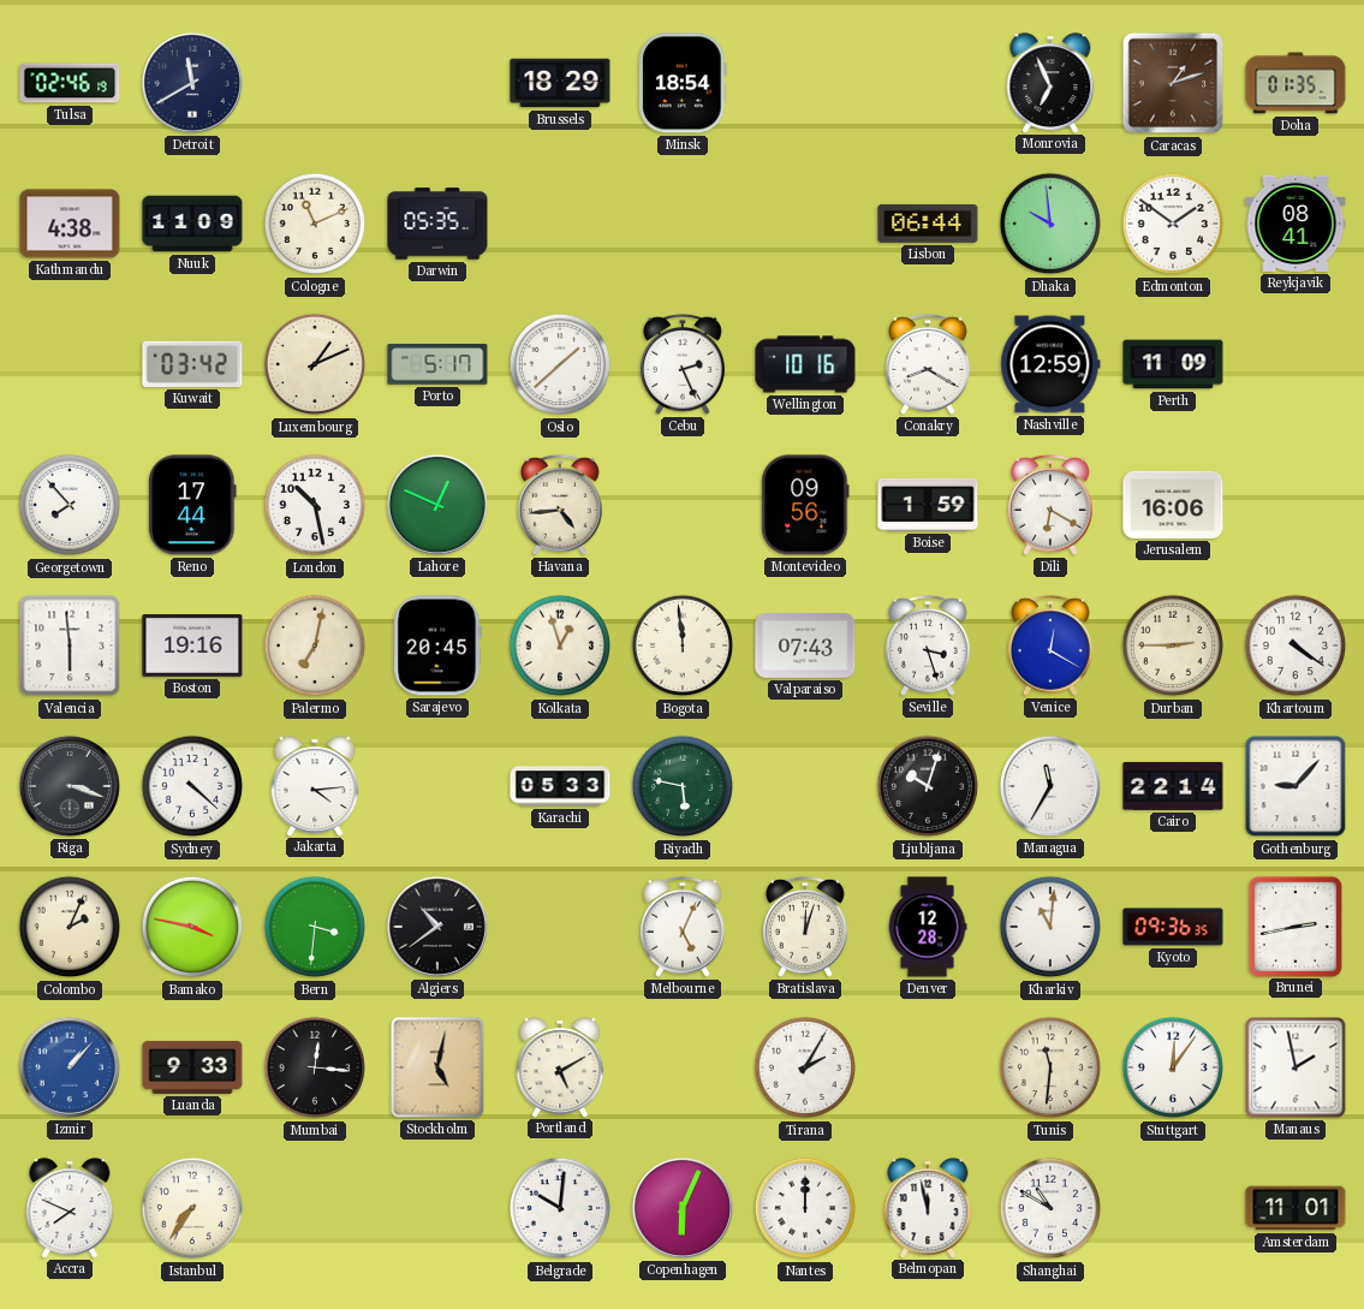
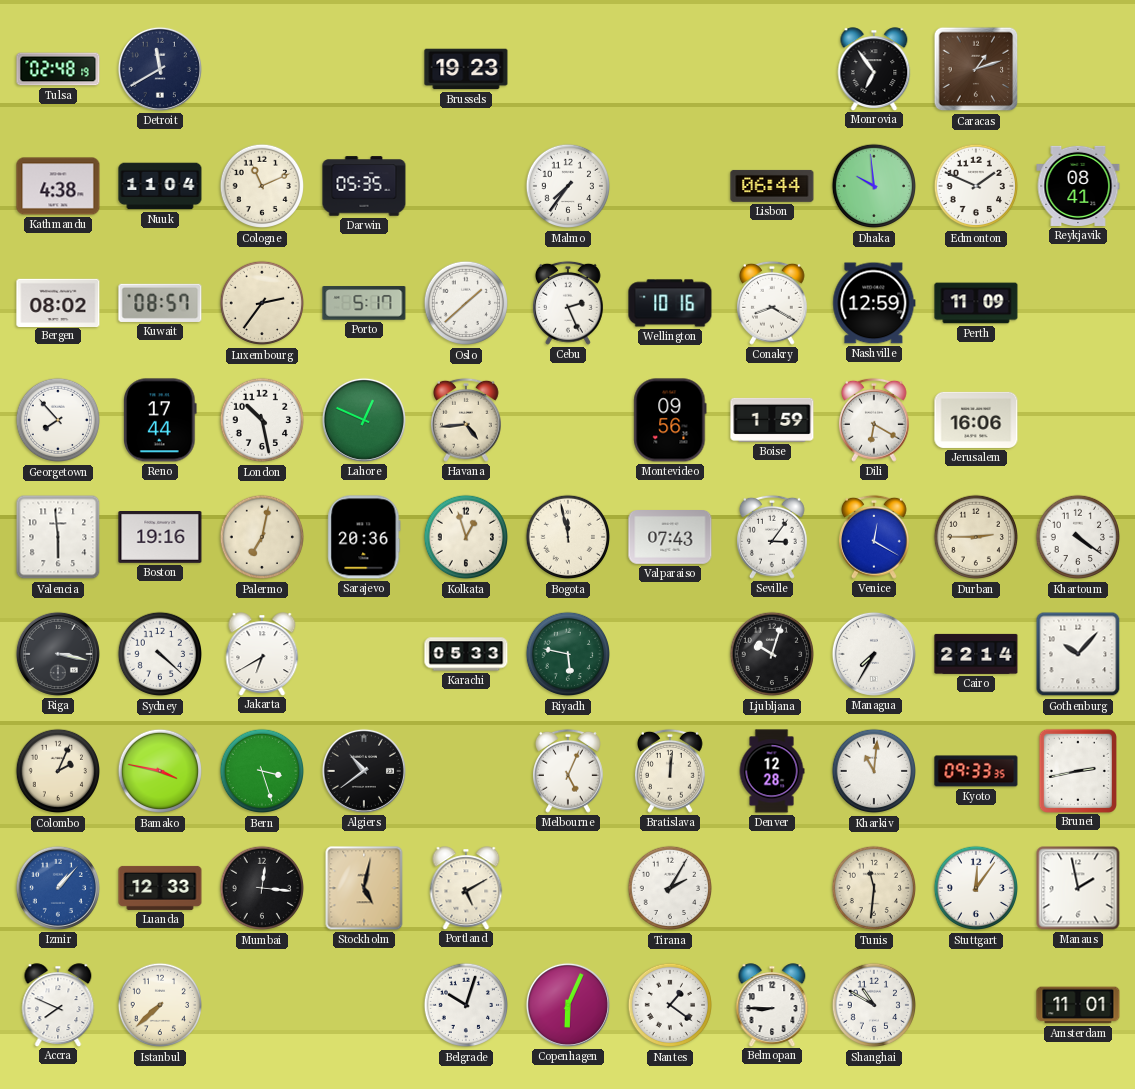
Tulsa: 02:46 -> 02:48 (58, 69)
Brussels: 18:29 -> 19:23 (466, 69)
Minsk: 18:54 -> none (684, 83)
Monrovia: 6:56 -> 6:54 (874, 69)
Doha: 01:35 -> none (1295, 83)
Nuuk: 11:09 -> 11:04 (160, 186)
Malmo: none -> 7:36 (568, 186)
Edmonton: 1:51 -> 1:49 (976, 186)
Bergen: none -> 08:02 (58, 302)
Kuwait: 03:42 -> 08:57 (160, 303)
Luxembourg: 1:11 -> 2:36 (262, 303)
Sarajevo: 20:45 -> 20:36 (364, 537)
Bogota: 11:59 -> 11:58 (568, 537)
Seville: 3:27 -> 3:06 (772, 537)
Riga: 3:18 -> 3:17 (58, 654)
Jakarta: 4:14 -> 6:40 (262, 654)
Managua: 11:35 -> 7:35 (874, 654)
Gothenburg: 9:07 -> 10:07 (1078, 654)
Bern: 3:31 -> 3:27 (262, 771)
Bratislava: 12:03 -> 12:01 (670, 771)
Kyoto: 09:36 -> 09:33 (976, 771)
Luanda: 9:33 -> 12:33 (160, 888)
Istanbul: 7:36 -> 7:38 (160, 1005)
Belgrade: 10:01 -> 10:03 (466, 1005)
Nantes: 12:00 -> 1:21 (670, 1005)
Belmopan: 11:58 -> 8:45 (772, 1005)
